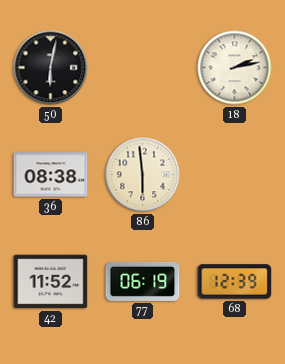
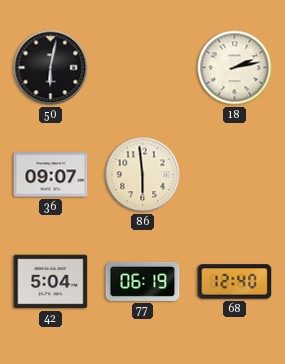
36: 08:38 -> 09:07 (51, 175)
42: 11:52 -> 5:04 (51, 282)
68: 12:39 -> 12:40 (235, 282)
